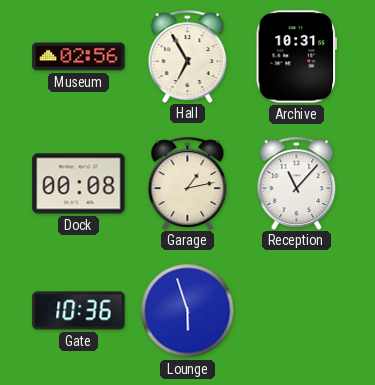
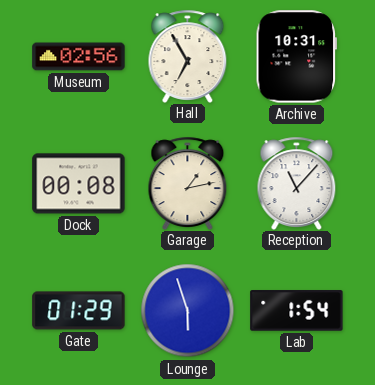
Gate: 10:36 -> 01:29 (79, 311)
Lab: none -> 1:54 (297, 311)
